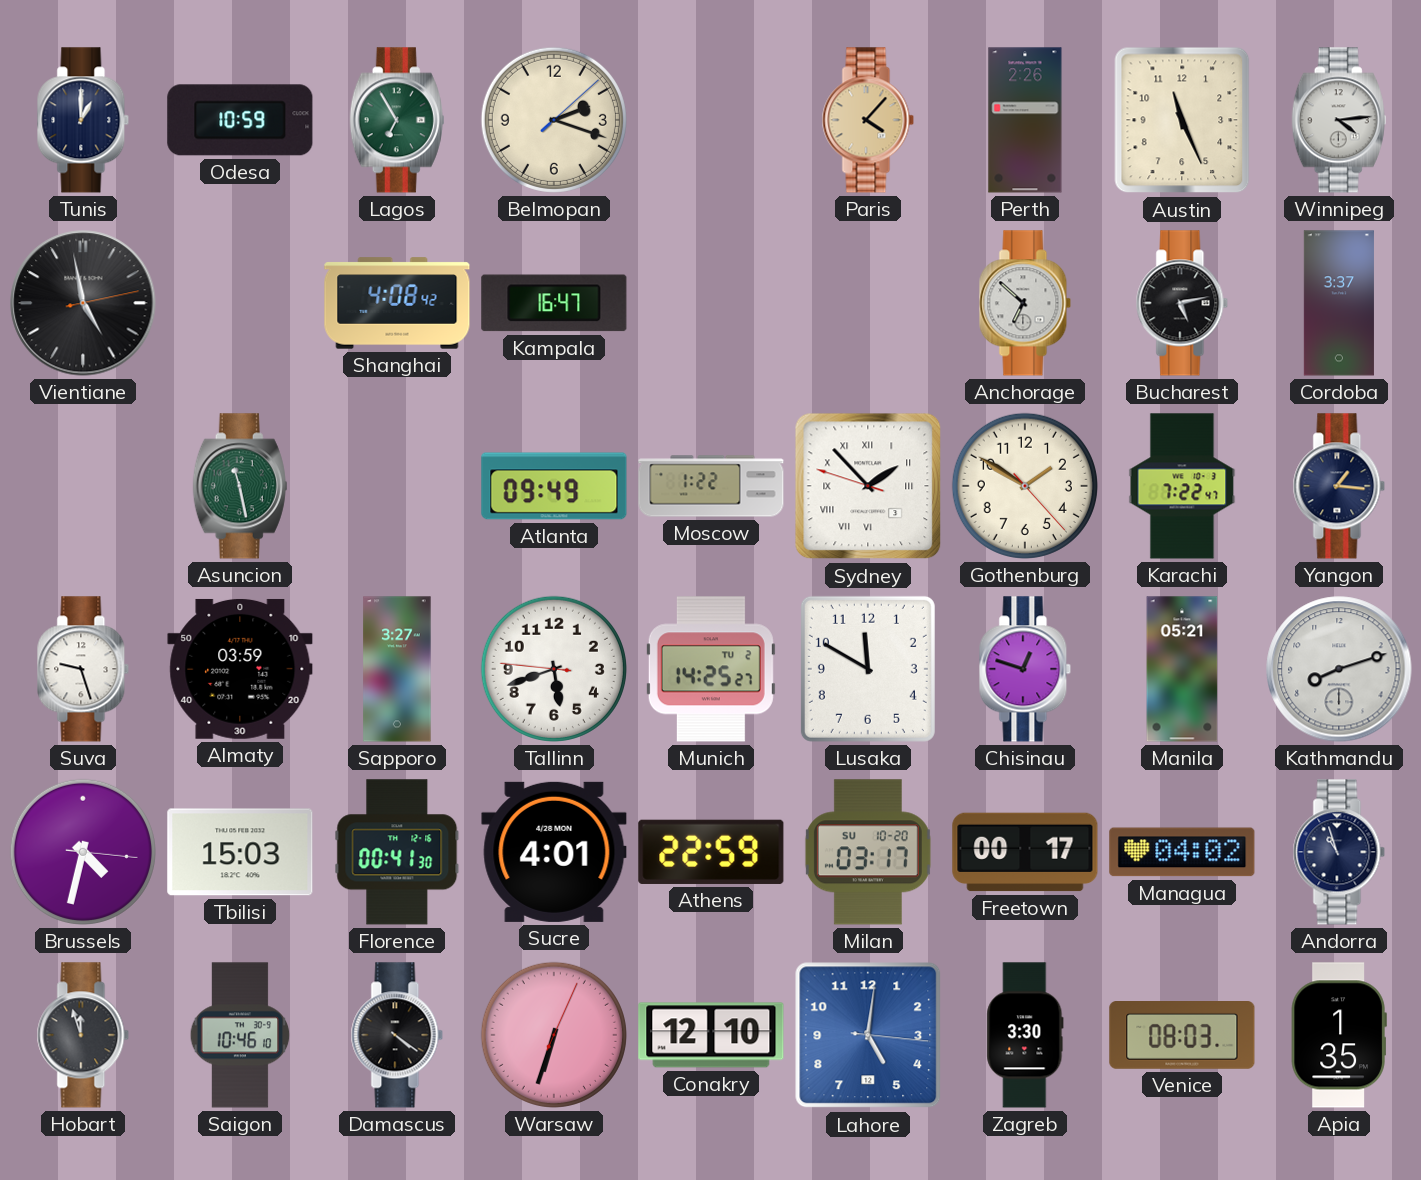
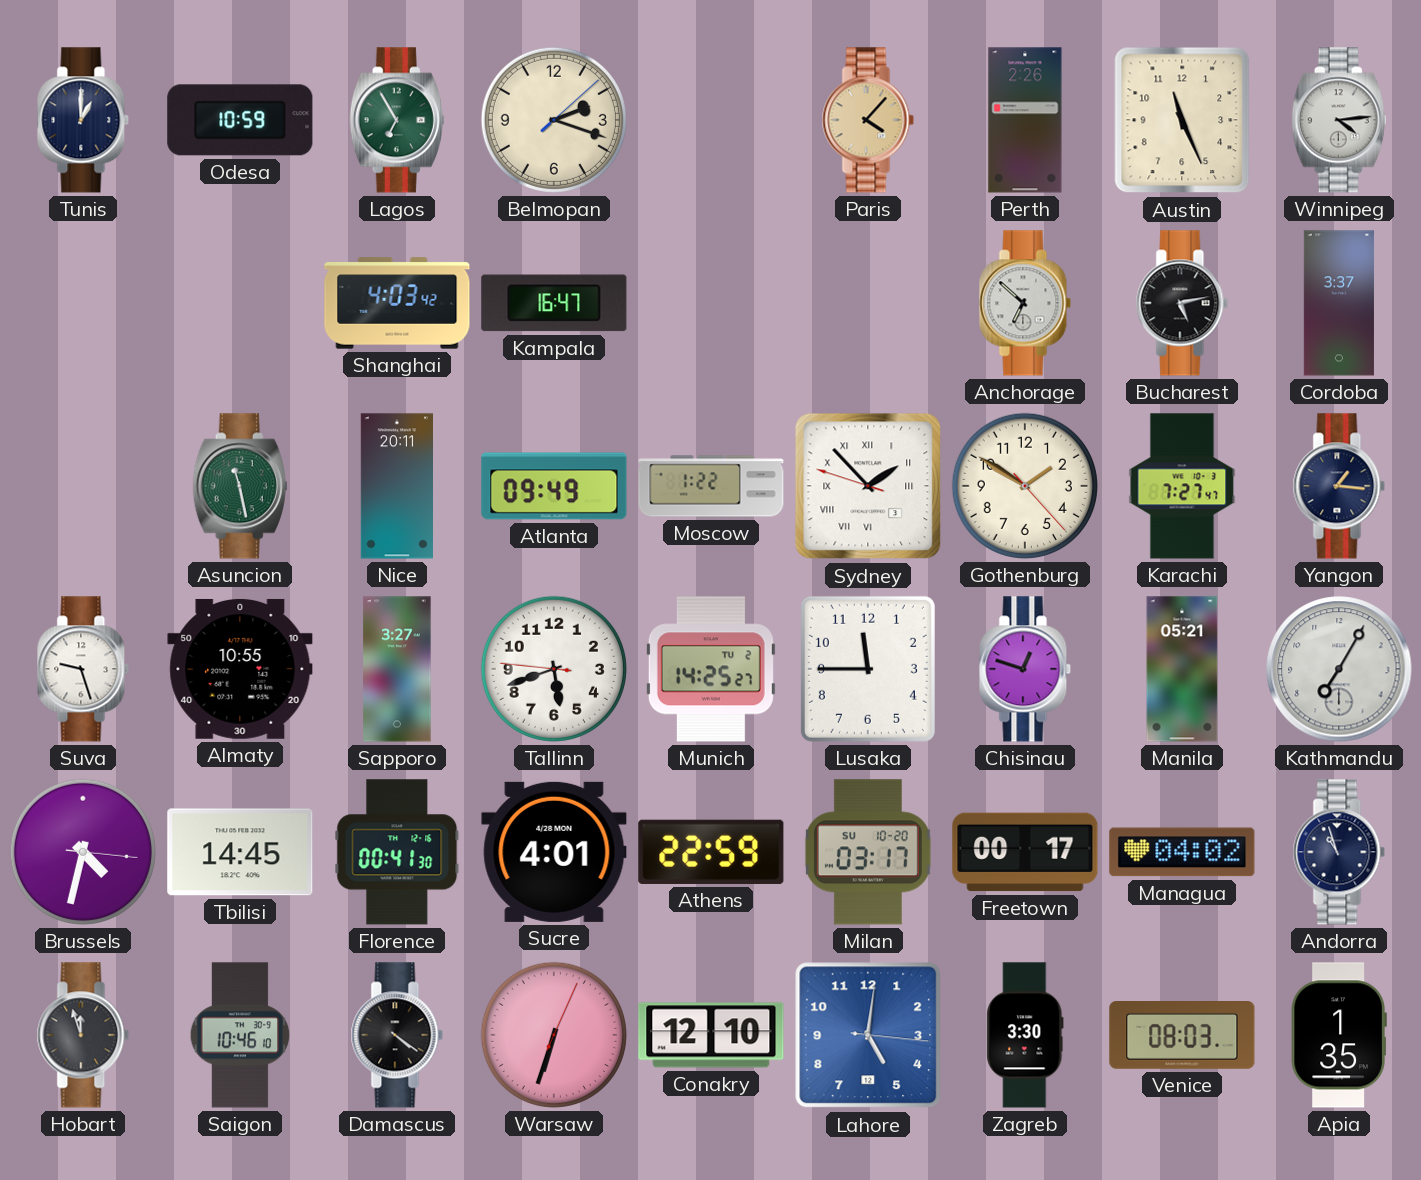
Vientiane: 4:58 -> none (83, 303)
Shanghai: 4:08 -> 4:03 (397, 303)
Nice: none -> 20:11 (396, 486)
Karachi: 7:22 -> 7:27 (1182, 486)
Almaty: 03:59 -> 10:55 (240, 669)
Lusaka: 11:50 -> 11:45 (868, 669)
Kathmandu: 8:12 -> 7:05 (1339, 669)
Tbilisi: 15:03 -> 14:45 (240, 852)
